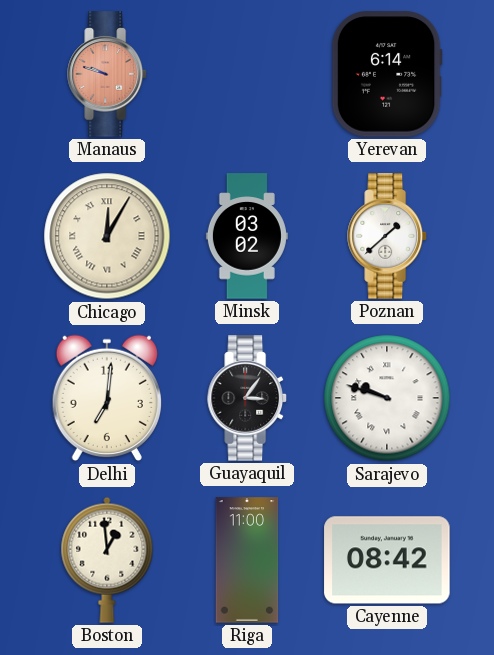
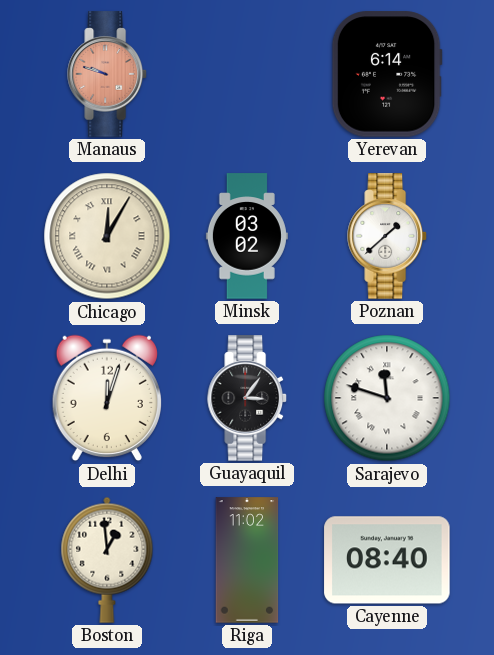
Delhi: 7:01 -> 12:03 (107, 398)
Sarajevo: 9:48 -> 11:48 (387, 398)
Riga: 11:00 -> 11:02 (247, 560)
Cayenne: 08:42 -> 08:40 (387, 560)
